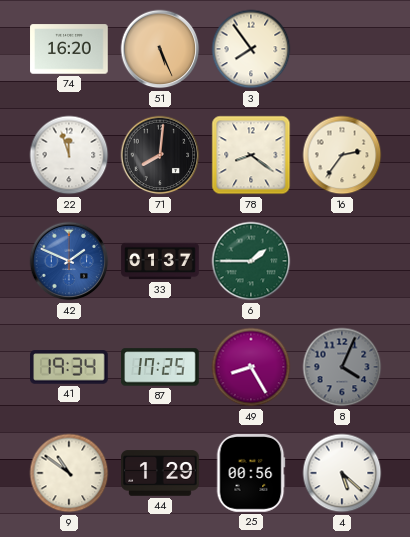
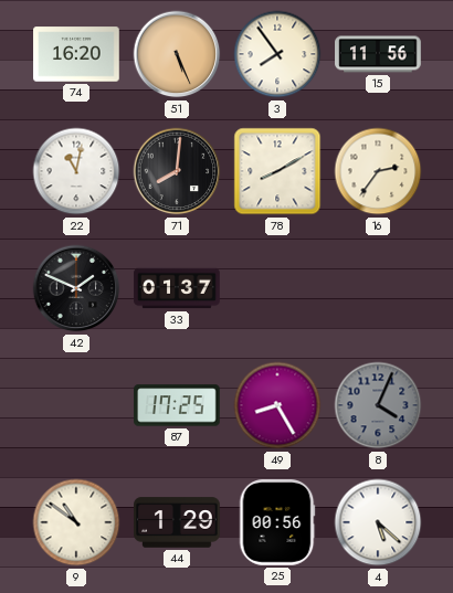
15: none -> 11:56 (378, 54)
22: 11:57 -> 11:02 (76, 171)
78: 8:21 -> 8:10 (277, 171)
42 dial: blue -> black (76, 288)
6: 1:45 -> none (251, 261)
41: 19:34 -> none (69, 367)
